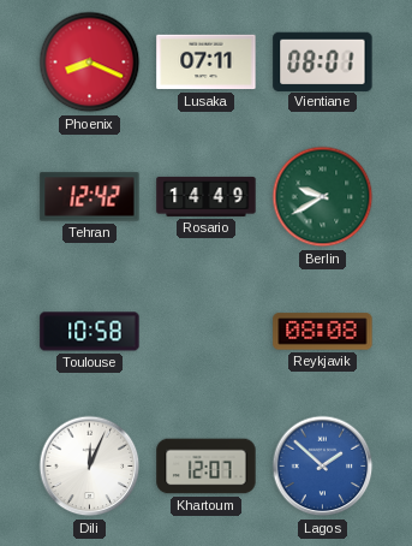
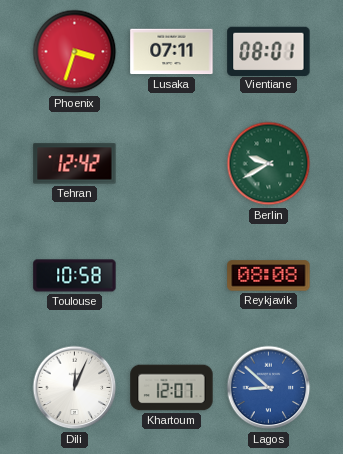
Phoenix: 8:19 -> 3:33 (75, 52)
Rosario: 14:49 -> none (207, 196)
Lagos: 1:52 -> 8:52 (269, 388)
